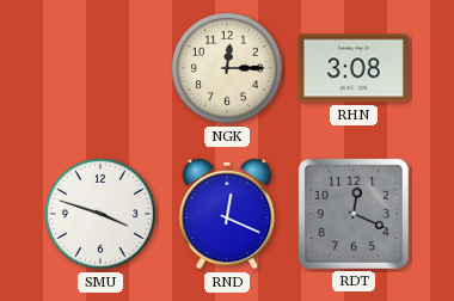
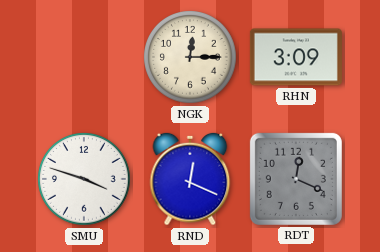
RHN: 3:08 -> 3:09 (296, 57)
